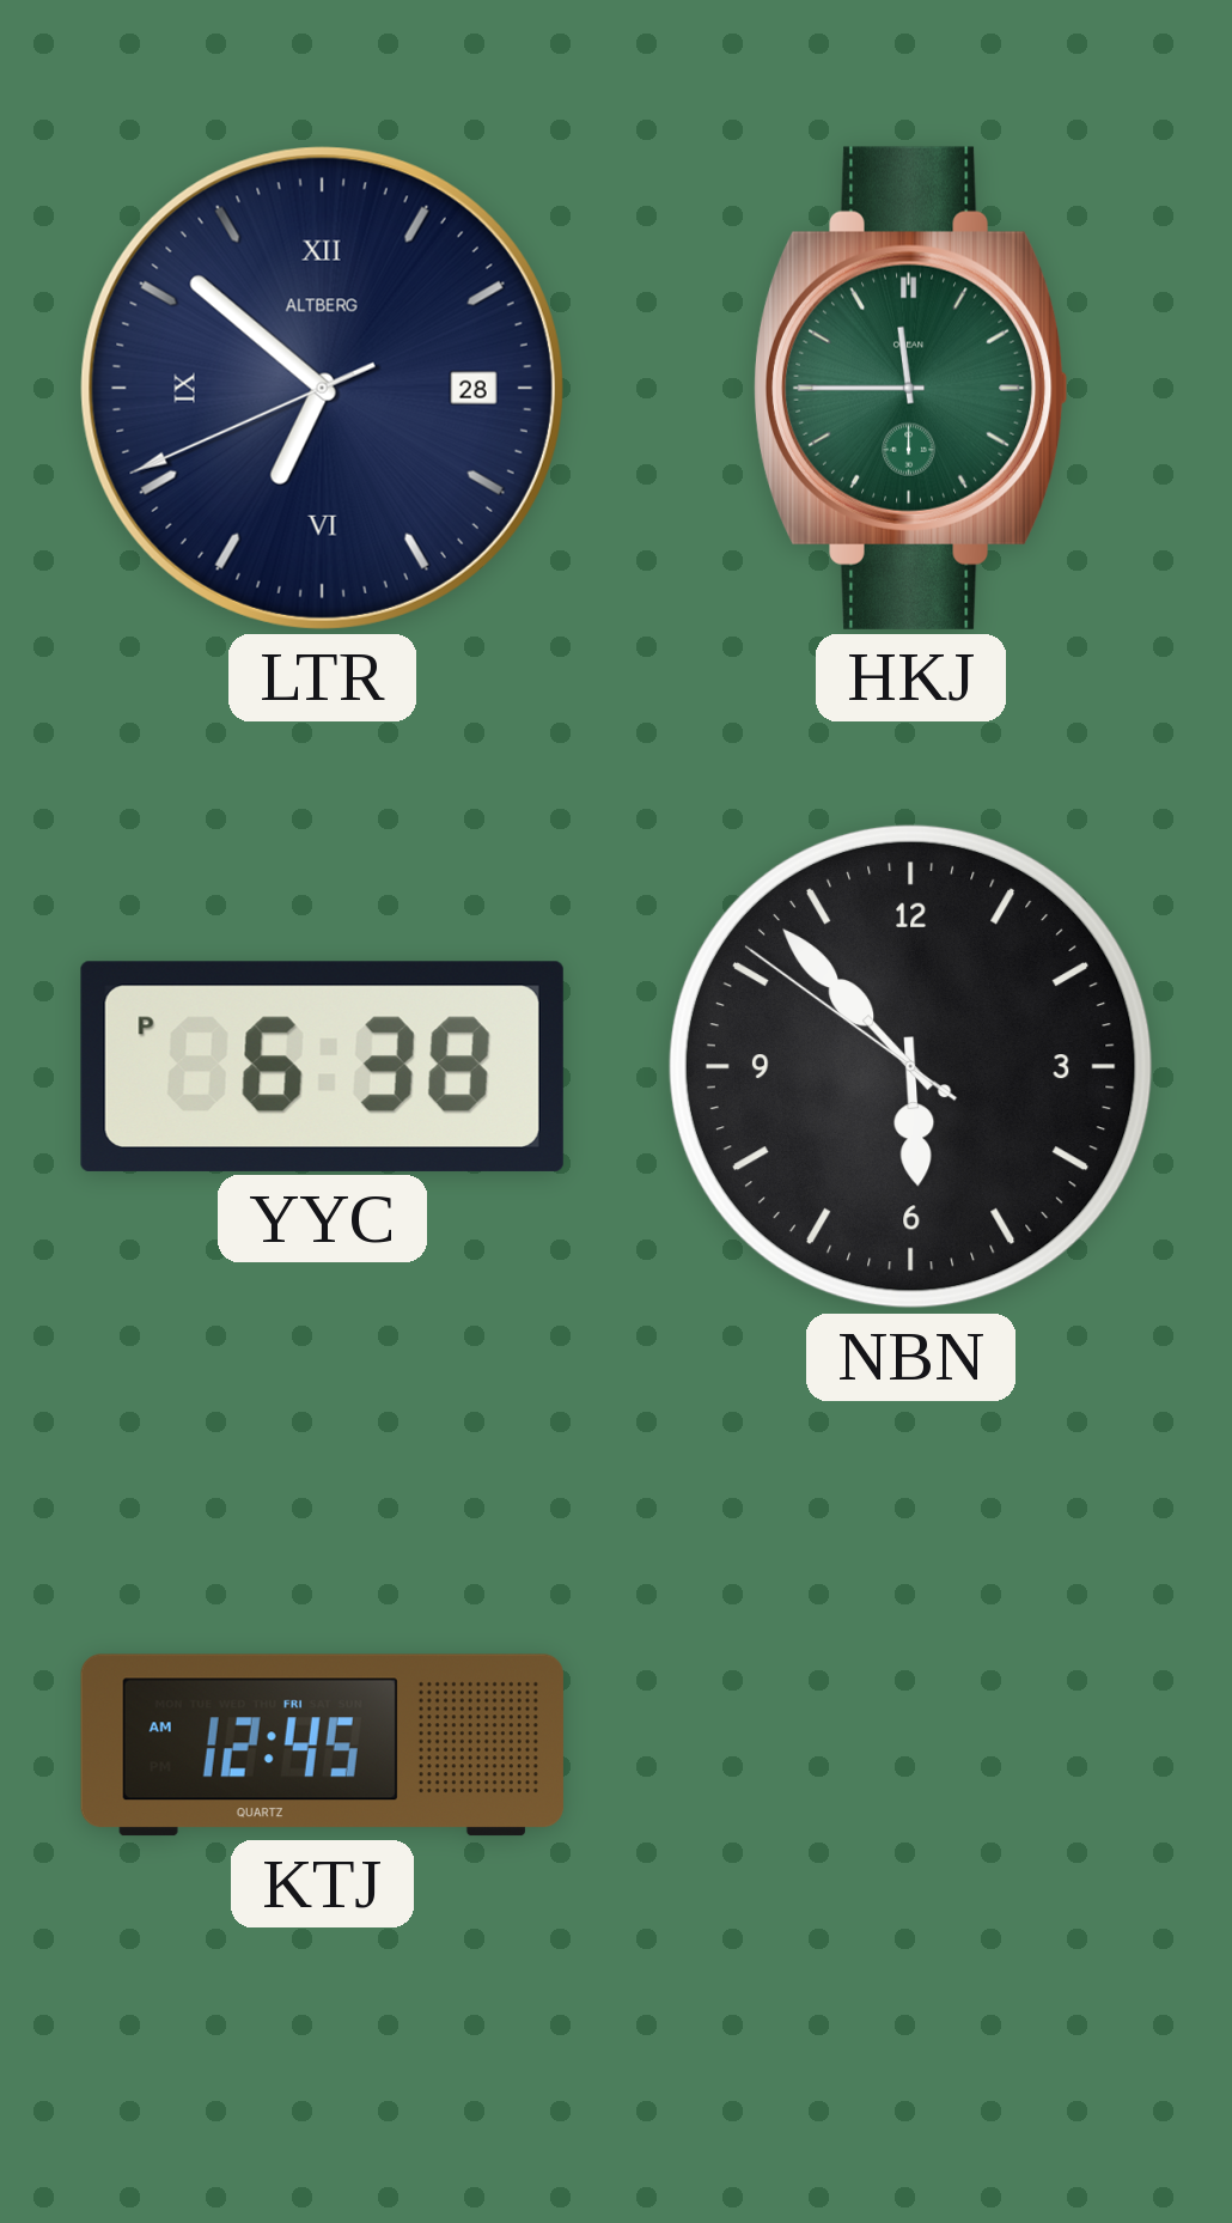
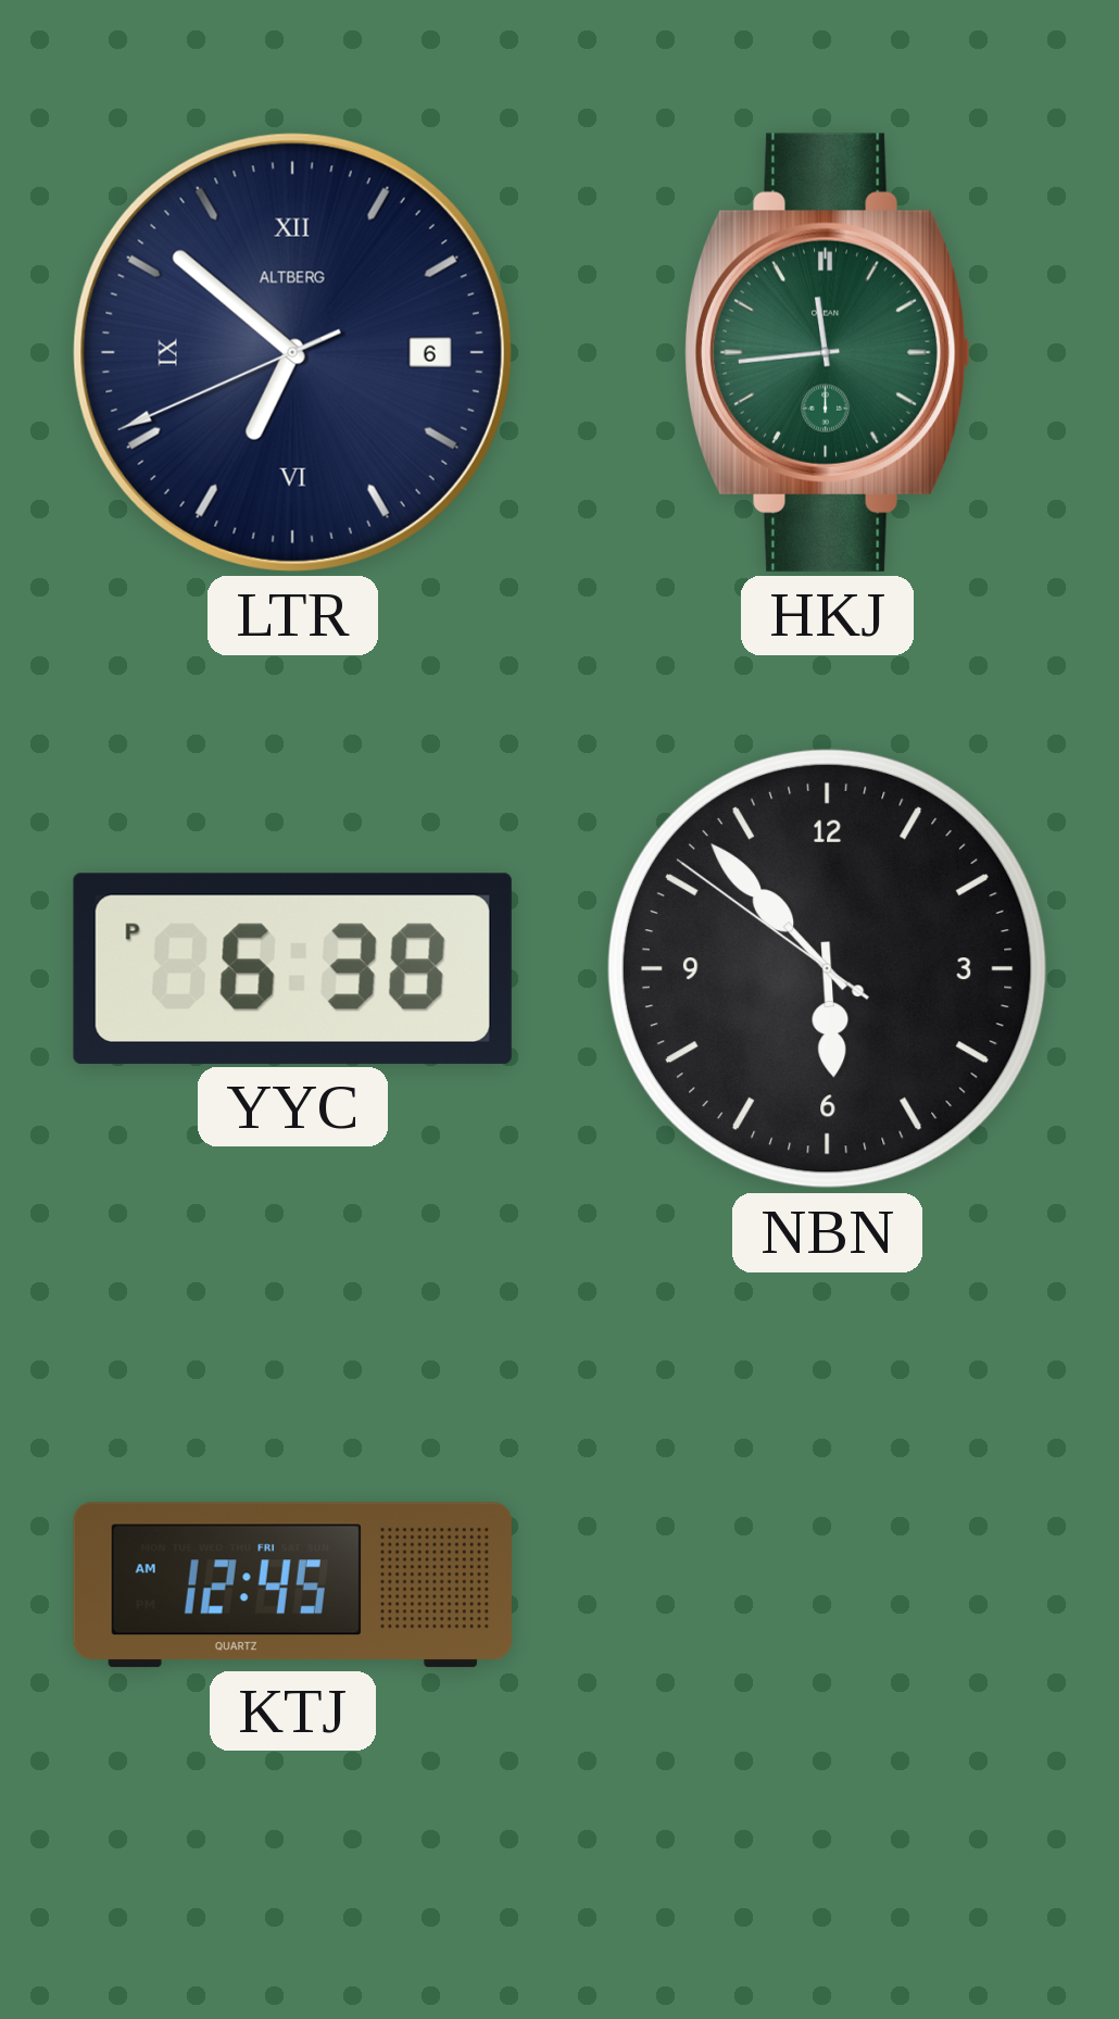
LTR date: 28 -> 6 (292, 352)
HKJ: 11:45 -> 11:44 (827, 352)
